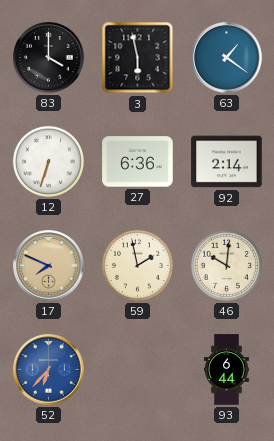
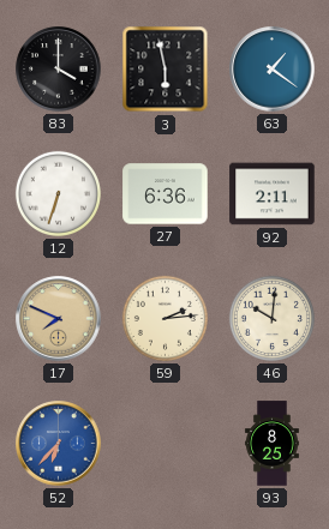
92: 2:14 -> 2:11 (273, 194)
59: 1:58 -> 2:14 (164, 318)
93: 6:44 -> 8:25 (273, 444)
